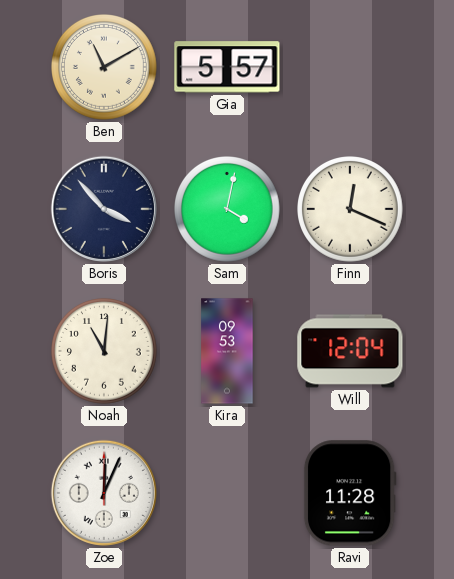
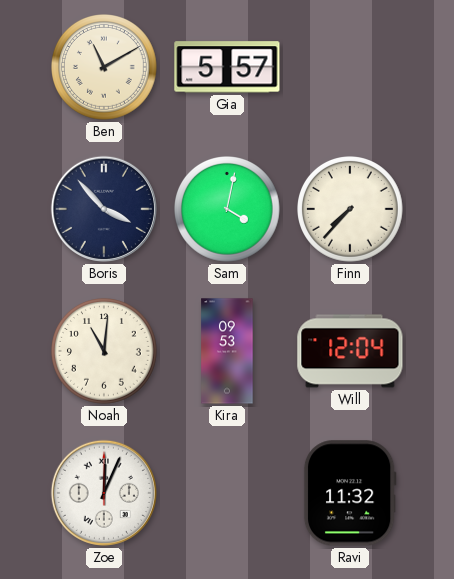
Finn: 12:19 -> 7:37 (351, 210)
Ravi: 11:28 -> 11:32 (350, 493)
